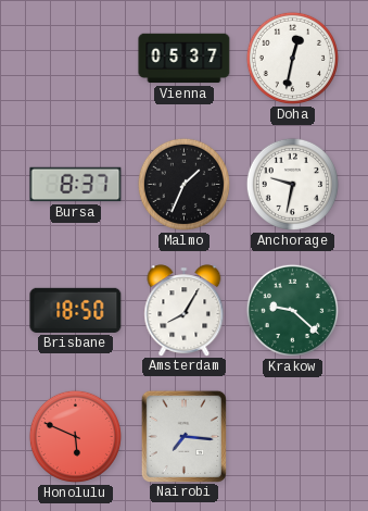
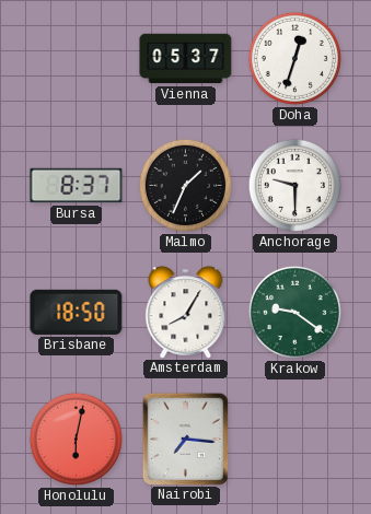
Doha: 12:32 -> 12:33 (294, 58)
Anchorage: 9:32 -> 9:30 (294, 185)
Krakow: 9:22 -> 9:21 (294, 312)
Honolulu: 5:49 -> 6:02 (76, 439)
